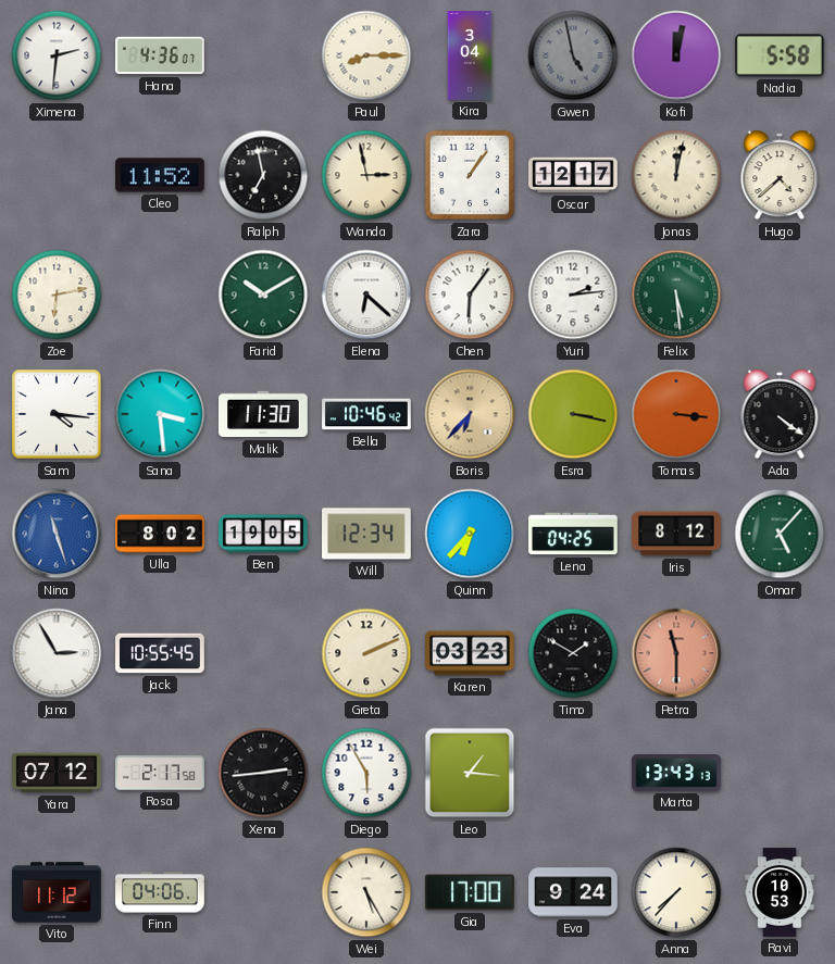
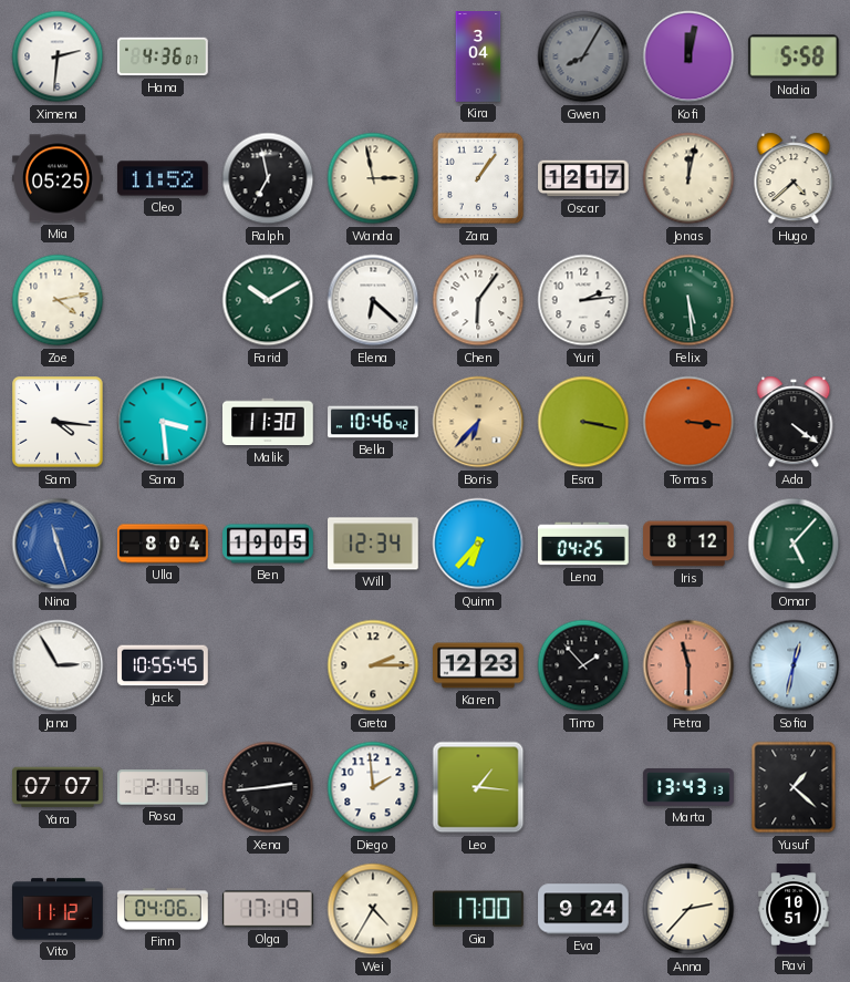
Paul: 8:15 -> none (366, 55)
Gwen: 4:58 -> 8:05 (583, 56)
Mia: none -> 05:25 (58, 178)
Zoe: 6:13 -> 4:13 (58, 300)
Ulla: 8:02 -> 8:04 (163, 544)
Greta: 2:11 -> 2:15 (373, 665)
Karen: 03:23 -> 12:23 (478, 665)
Timo: 1:50 -> 1:53 (583, 665)
Sofia: none -> 12:32 (794, 665)
Yara: 07:12 -> 07:07 (58, 787)
Diego: 5:55 -> 1:59 (373, 787)
Yusuf: none -> 1:22 (794, 787)
Olga: none -> 17:19 (268, 909)
Wei: 5:25 -> 4:35 (373, 909)
Anna: 7:37 -> 2:37 (688, 909)
Ravi: 10:53 -> 10:51 (794, 909)
